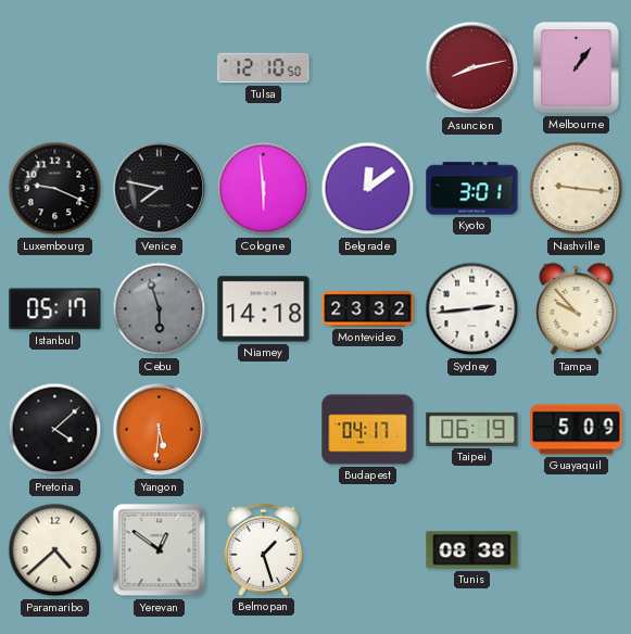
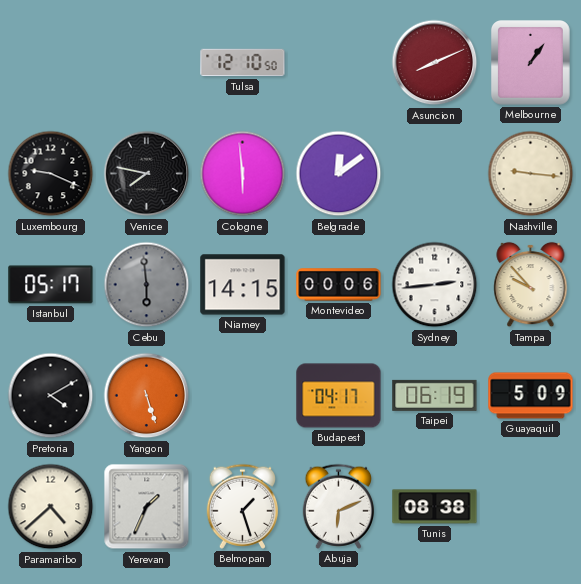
Asuncion: 8:13 -> 8:11 (435, 63)
Kyoto: 3:01 -> none (472, 189)
Cebu: 5:57 -> 5:59 (147, 285)
Niamey: 14:18 -> 14:15 (243, 285)
Montevideo: 23:32 -> 00:06 (339, 285)
Pretoria: 4:08 -> 4:10 (51, 396)
Yangon: 5:31 -> 5:27 (147, 396)
Yerevan: 12:51 -> 1:34 (147, 507)
Abuja: none -> 6:11 (339, 506)
